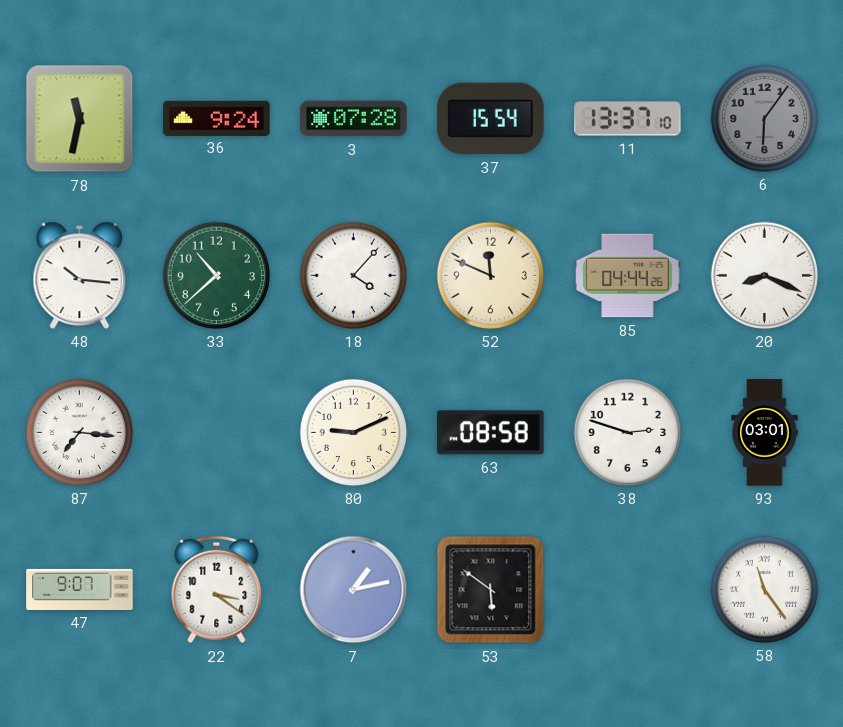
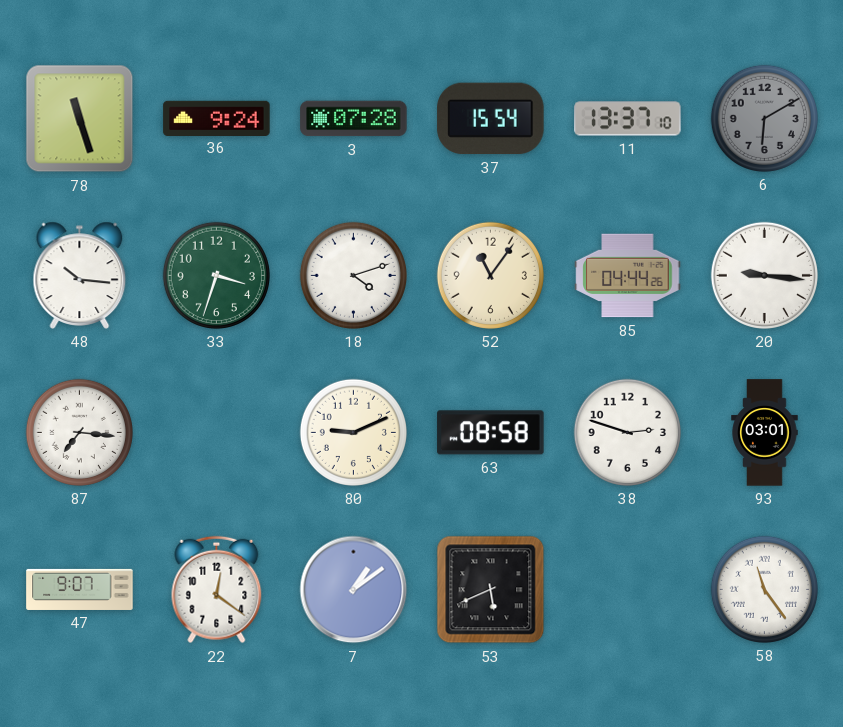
78: 11:32 -> 11:27 (80, 119)
6: 6:06 -> 6:10 (764, 118)
33: 10:38 -> 3:33 (216, 275)
18: 4:07 -> 4:12 (353, 275)
52: 11:49 -> 11:06 (490, 275)
20: 8:19 -> 9:16 (764, 275)
22: 3:21 -> 12:21 (217, 590)
7: 1:13 -> 1:09 (354, 590)
53: 5:51 -> 5:41 (491, 590)
